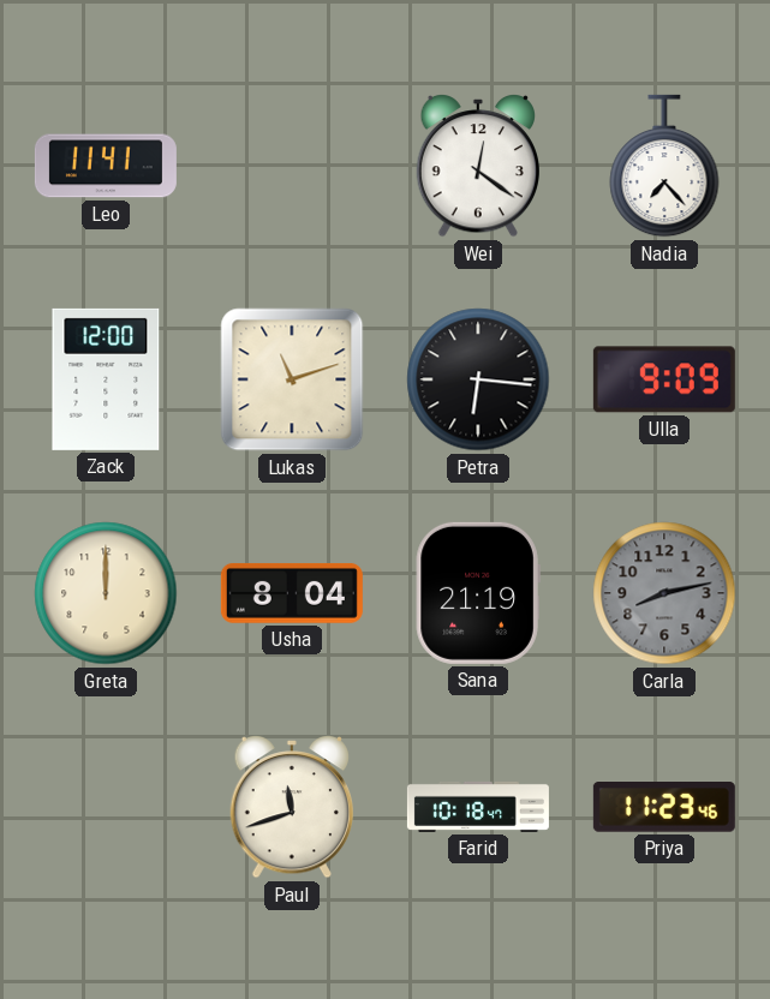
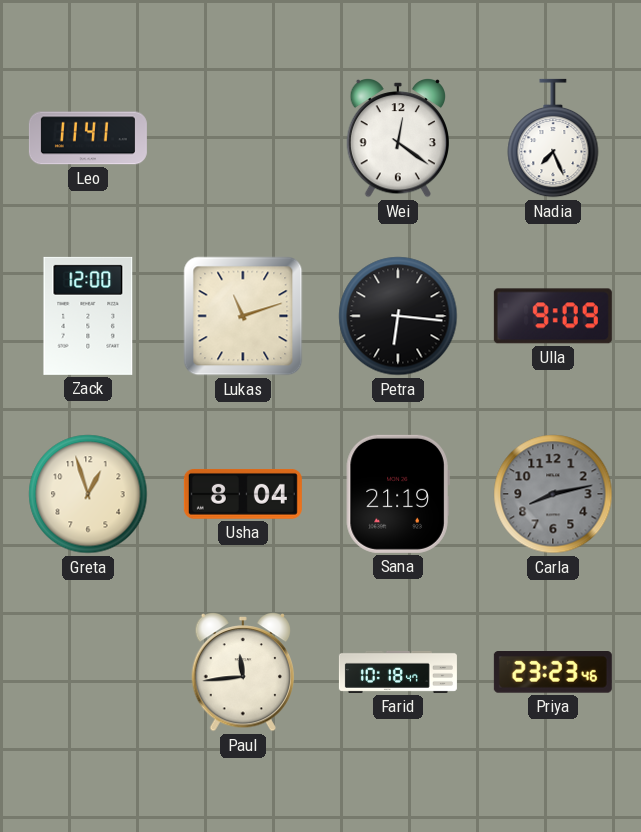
Nadia: 7:23 -> 7:26 (553, 138)
Greta: 12:00 -> 12:57 (88, 494)
Paul: 11:42 -> 11:44 (243, 673)
Priya: 11:23 -> 23:23 (553, 673)
